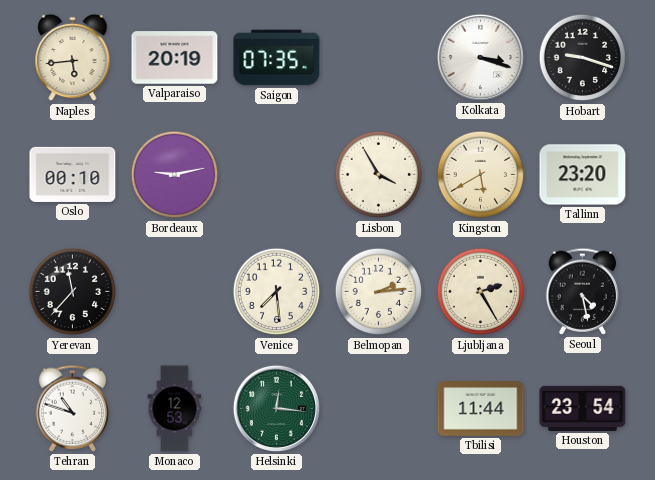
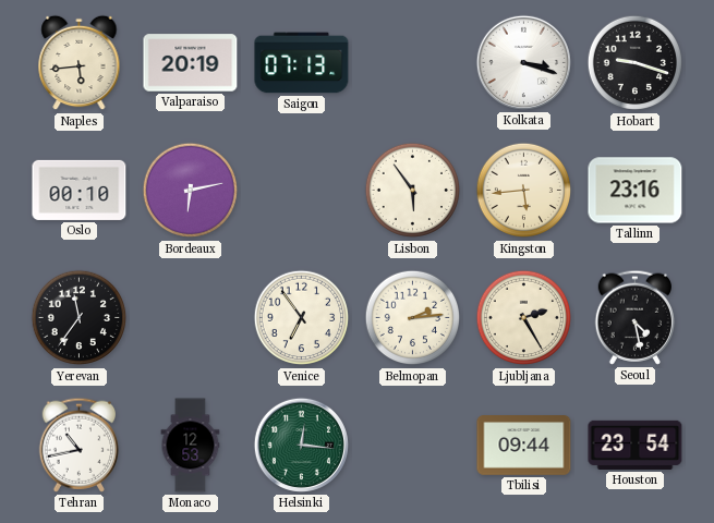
Saigon: 07:35 -> 07:13 (302, 63)
Bordeaux: 9:13 -> 6:13 (191, 191)
Lisbon: 3:55 -> 5:54 (413, 191)
Kingston: 5:40 -> 5:44 (524, 191)
Tallinn: 23:20 -> 23:16 (636, 191)
Yerevan: 11:37 -> 11:36 (80, 318)
Venice: 7:29 -> 6:54 (302, 318)
Tehran: 10:48 -> 10:43 (80, 445)
Tbilisi: 11:44 -> 09:44 (524, 446)
